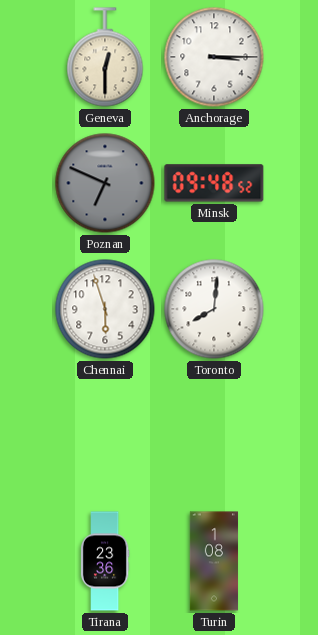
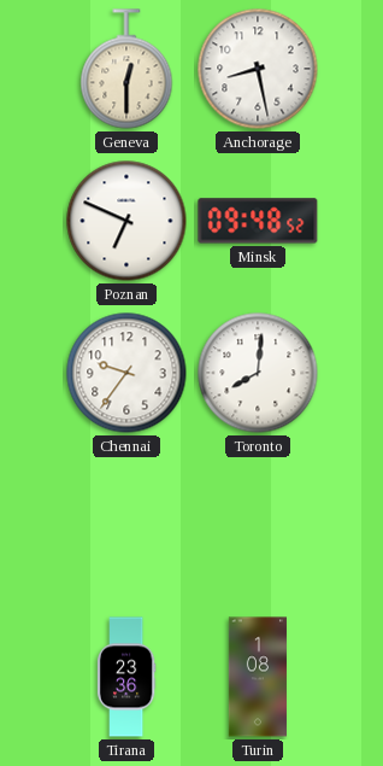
Anchorage: 3:15 -> 8:28 (258, 69)
Poznan dial: grey -> white (126, 221)
Chennai: 5:57 -> 9:36 (126, 373)
